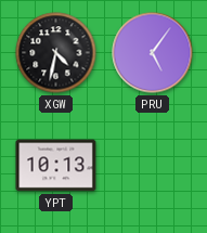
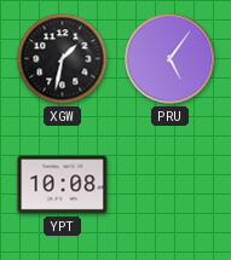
XGW: 4:32 -> 1:32 (63, 59)
YPT: 10:13 -> 10:08 (63, 185)
